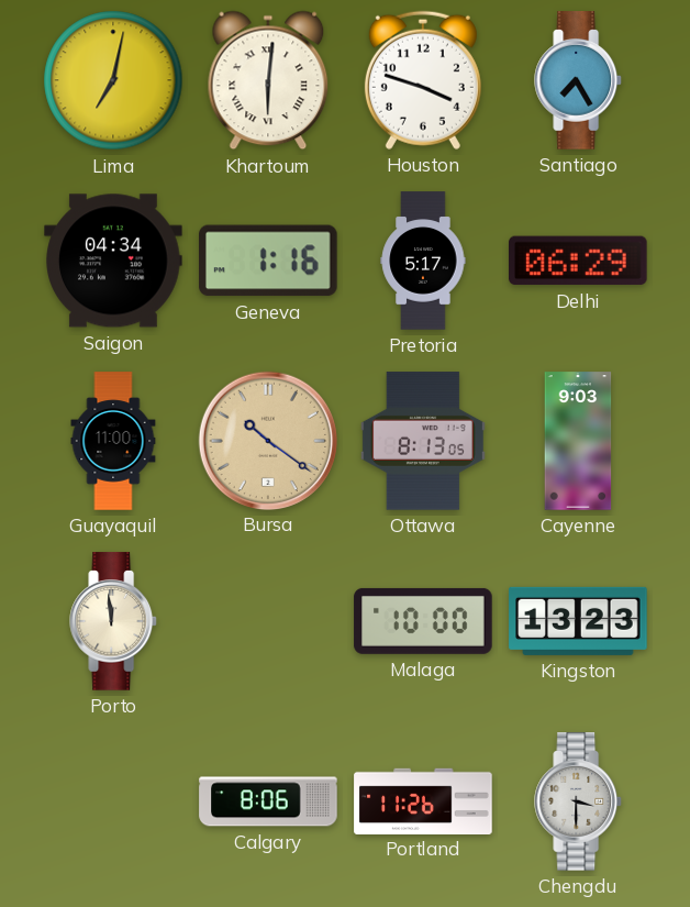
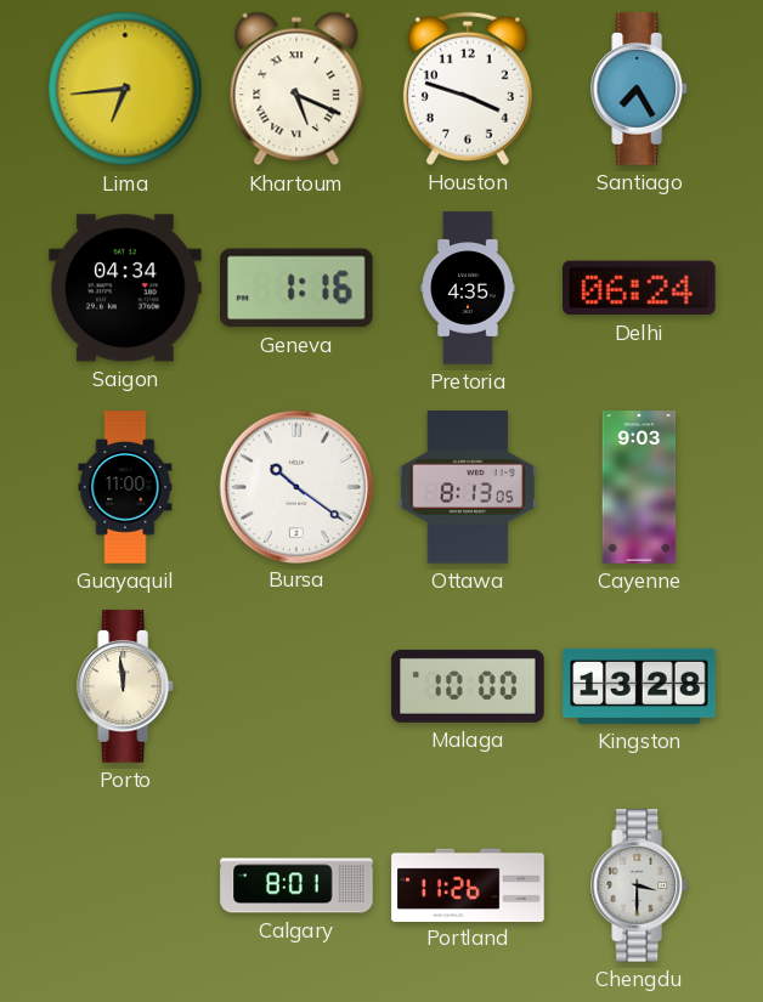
Lima: 7:02 -> 6:44 (125, 89)
Khartoum: 6:01 -> 5:19 (296, 89)
Pretoria: 5:17 -> 4:35 (468, 288)
Delhi: 06:29 -> 06:24 (640, 288)
Bursa dial: champagne -> white (295, 486)
Kingston: 13:23 -> 13:28 (639, 686)
Calgary: 8:06 -> 8:01 (296, 885)
